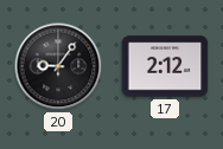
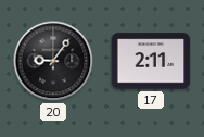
17: 2:12 -> 2:11 (151, 61)
